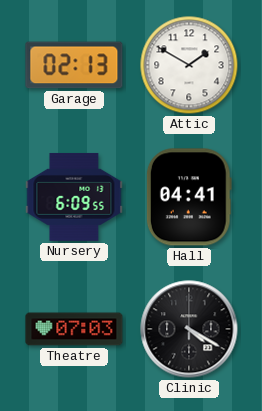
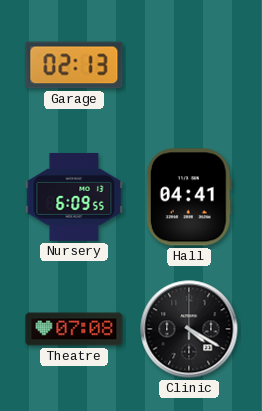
Attic: 1:50 -> none (189, 65)
Theatre: 07:03 -> 07:08 (74, 329)
